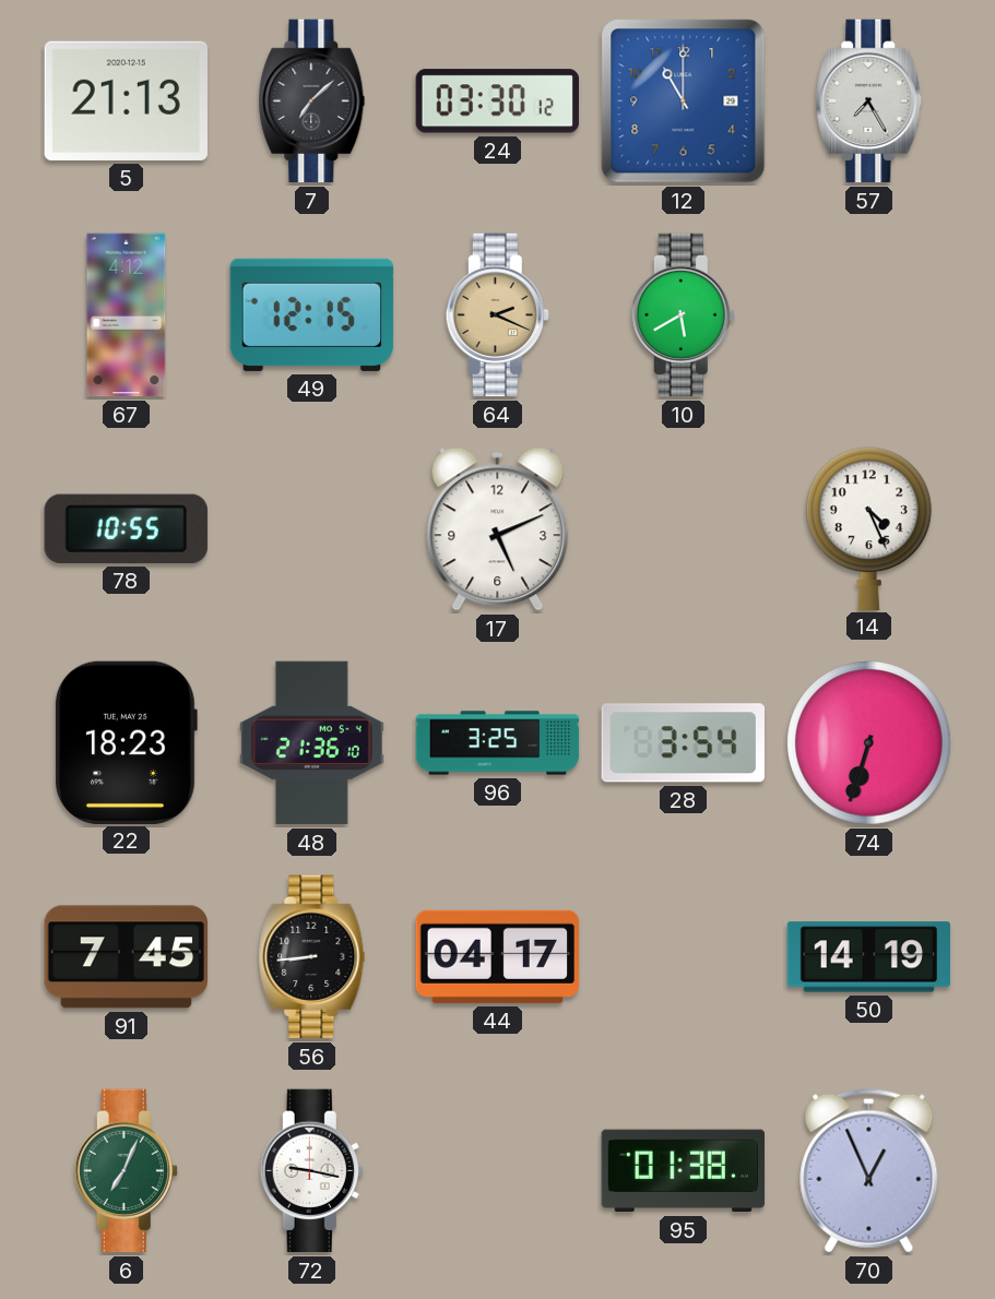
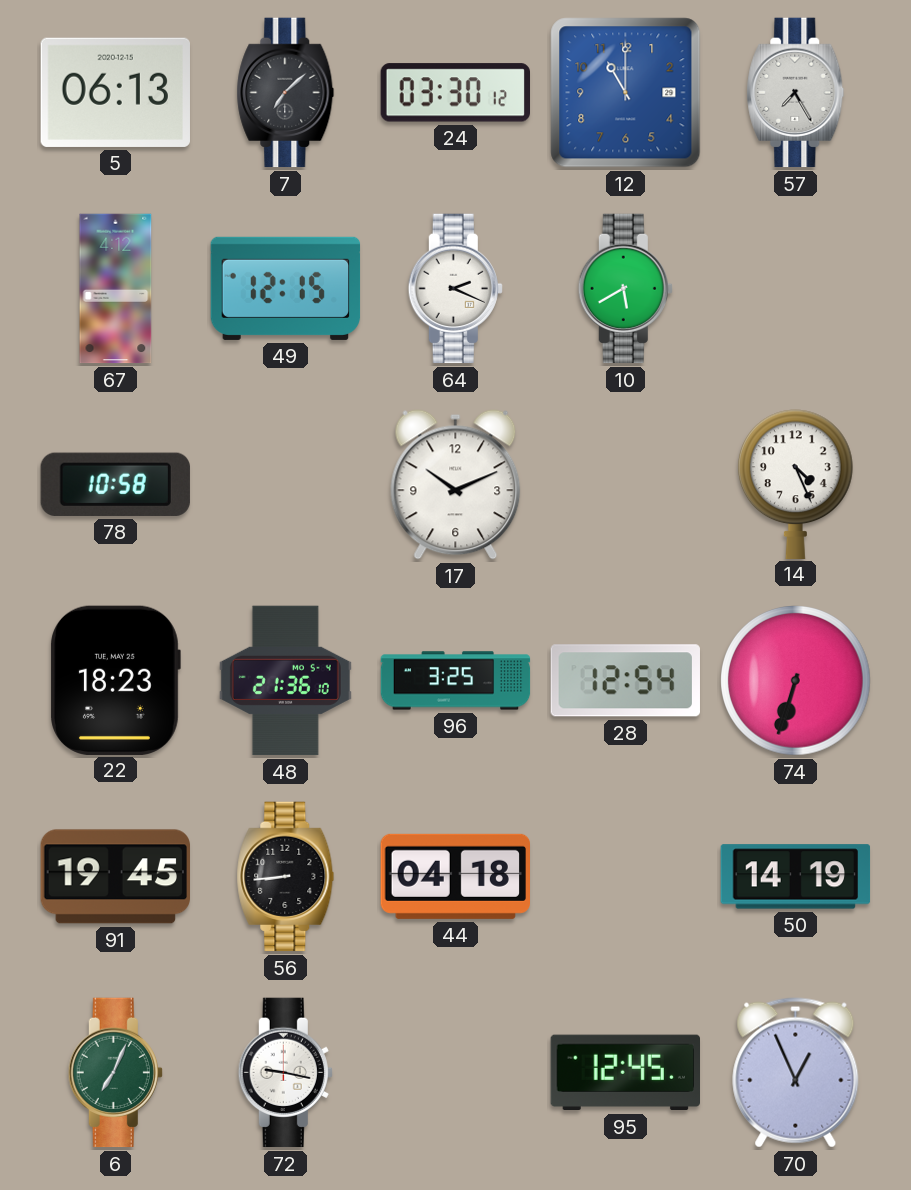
5: 21:13 -> 06:13 (115, 92)
64 dial: champagne -> white (455, 289)
78: 10:55 -> 10:58 (115, 484)
17: 5:11 -> 10:11 (456, 485)
28: 3:54 -> 12:54 (625, 681)
91: 7:45 -> 19:45 (115, 877)
44: 04:17 -> 04:18 (455, 876)
95: 01:38 -> 12:45 (625, 1073)
